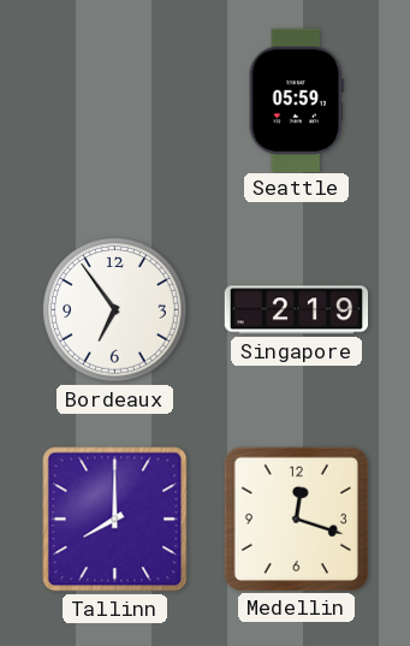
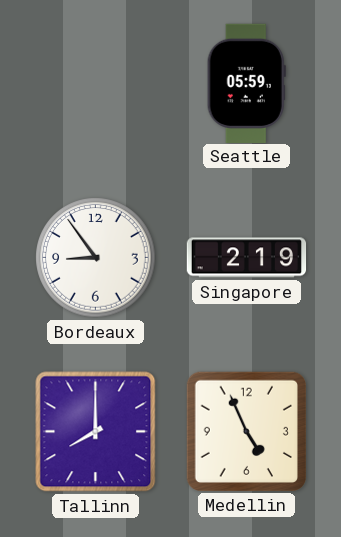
Bordeaux: 6:54 -> 8:54 (96, 258)
Medellin: 12:18 -> 4:56 (246, 431)
